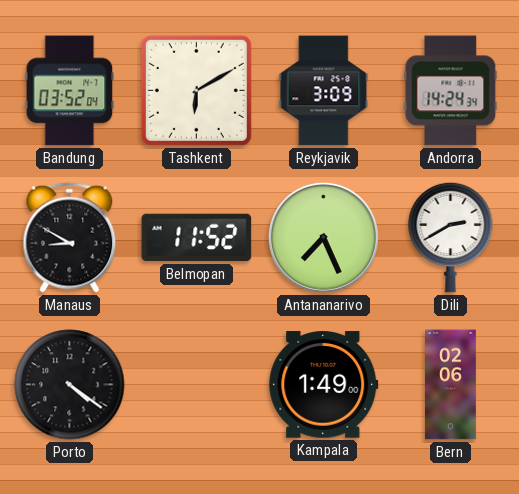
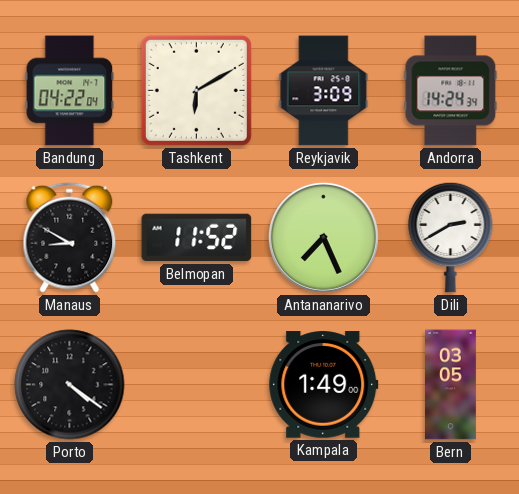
Bandung: 03:52 -> 04:22 (70, 91)
Bern: 02:06 -> 03:05 (451, 385)
